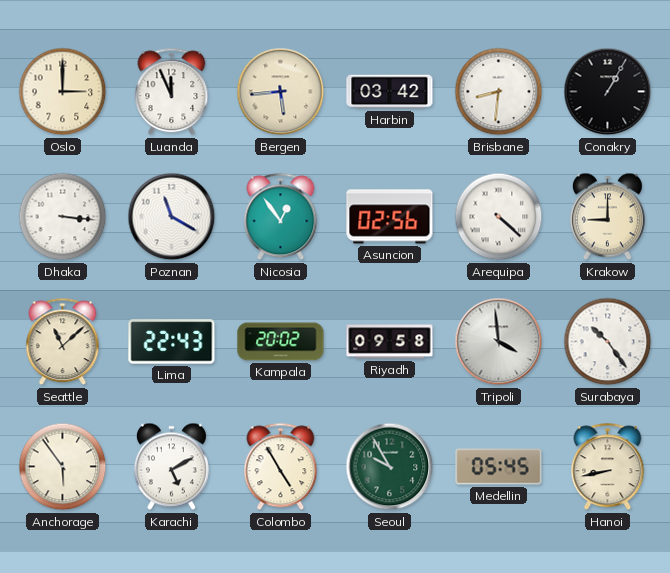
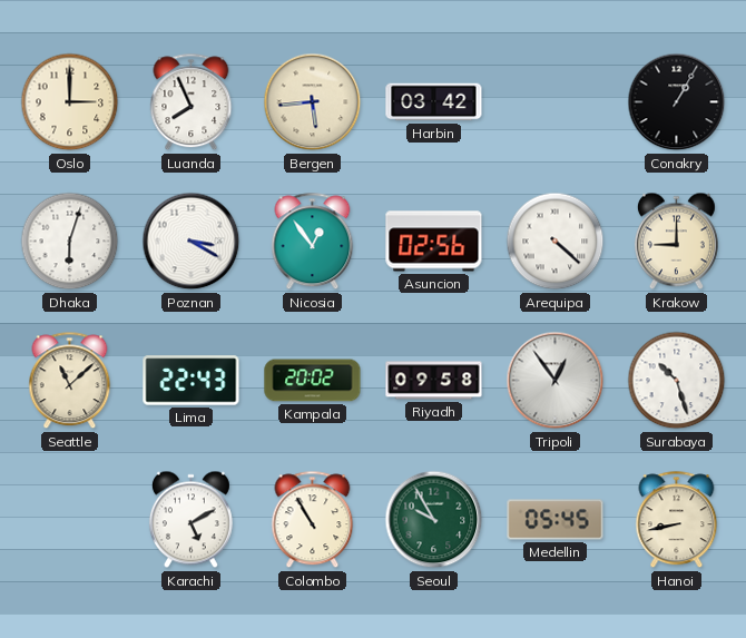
Luanda: 11:56 -> 7:56 (192, 102)
Brisbane: 8:31 -> none (499, 92)
Dhaka: 3:16 -> 6:03 (70, 242)
Poznan: 11:20 -> 3:20 (192, 242)
Tripoli: 3:59 -> 12:54 (556, 381)
Surabaya: 10:24 -> 10:27 (677, 381)
Anchorage: 5:54 -> none (63, 467)
Colombo: 4:55 -> 10:55 (313, 520)
